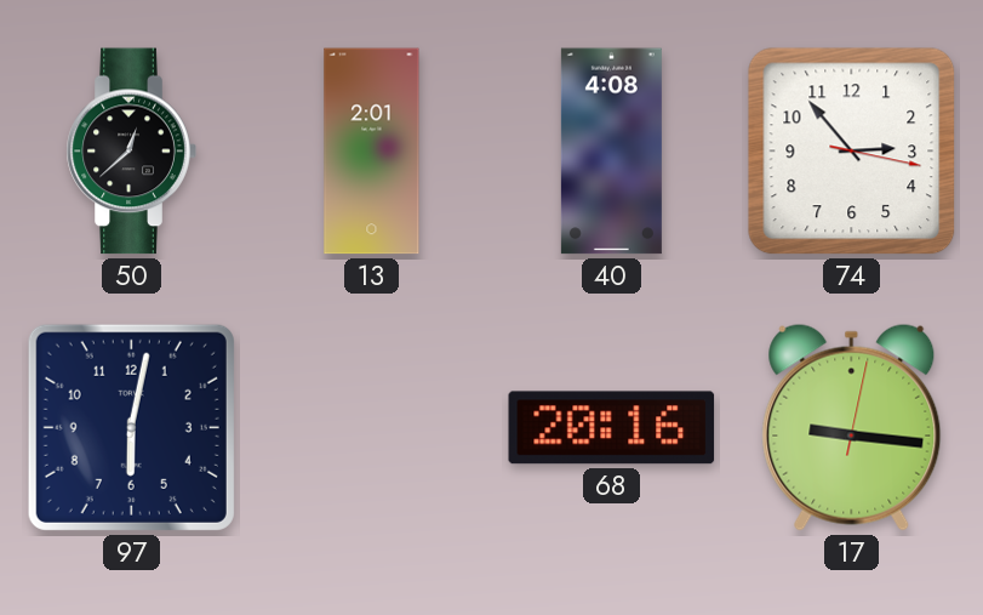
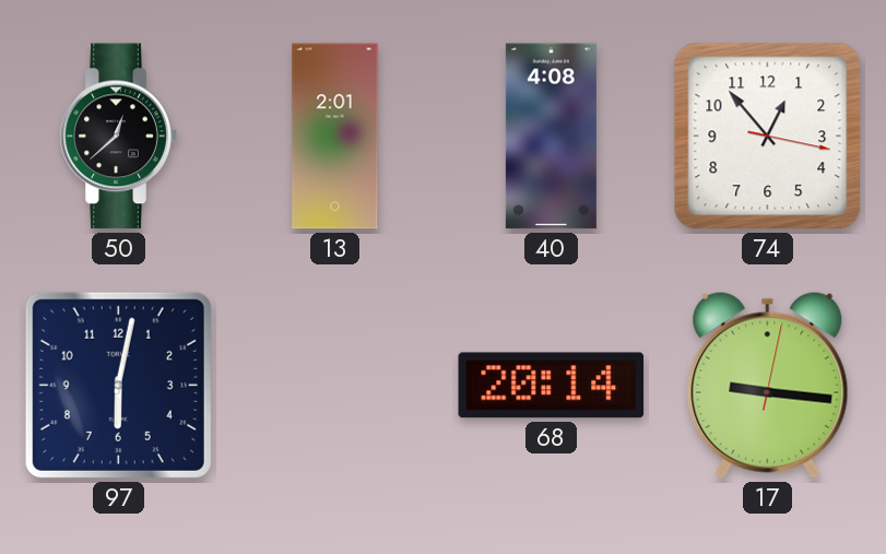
74: 2:53 -> 12:53 (768, 137)
68: 20:16 -> 20:14 (552, 386)
